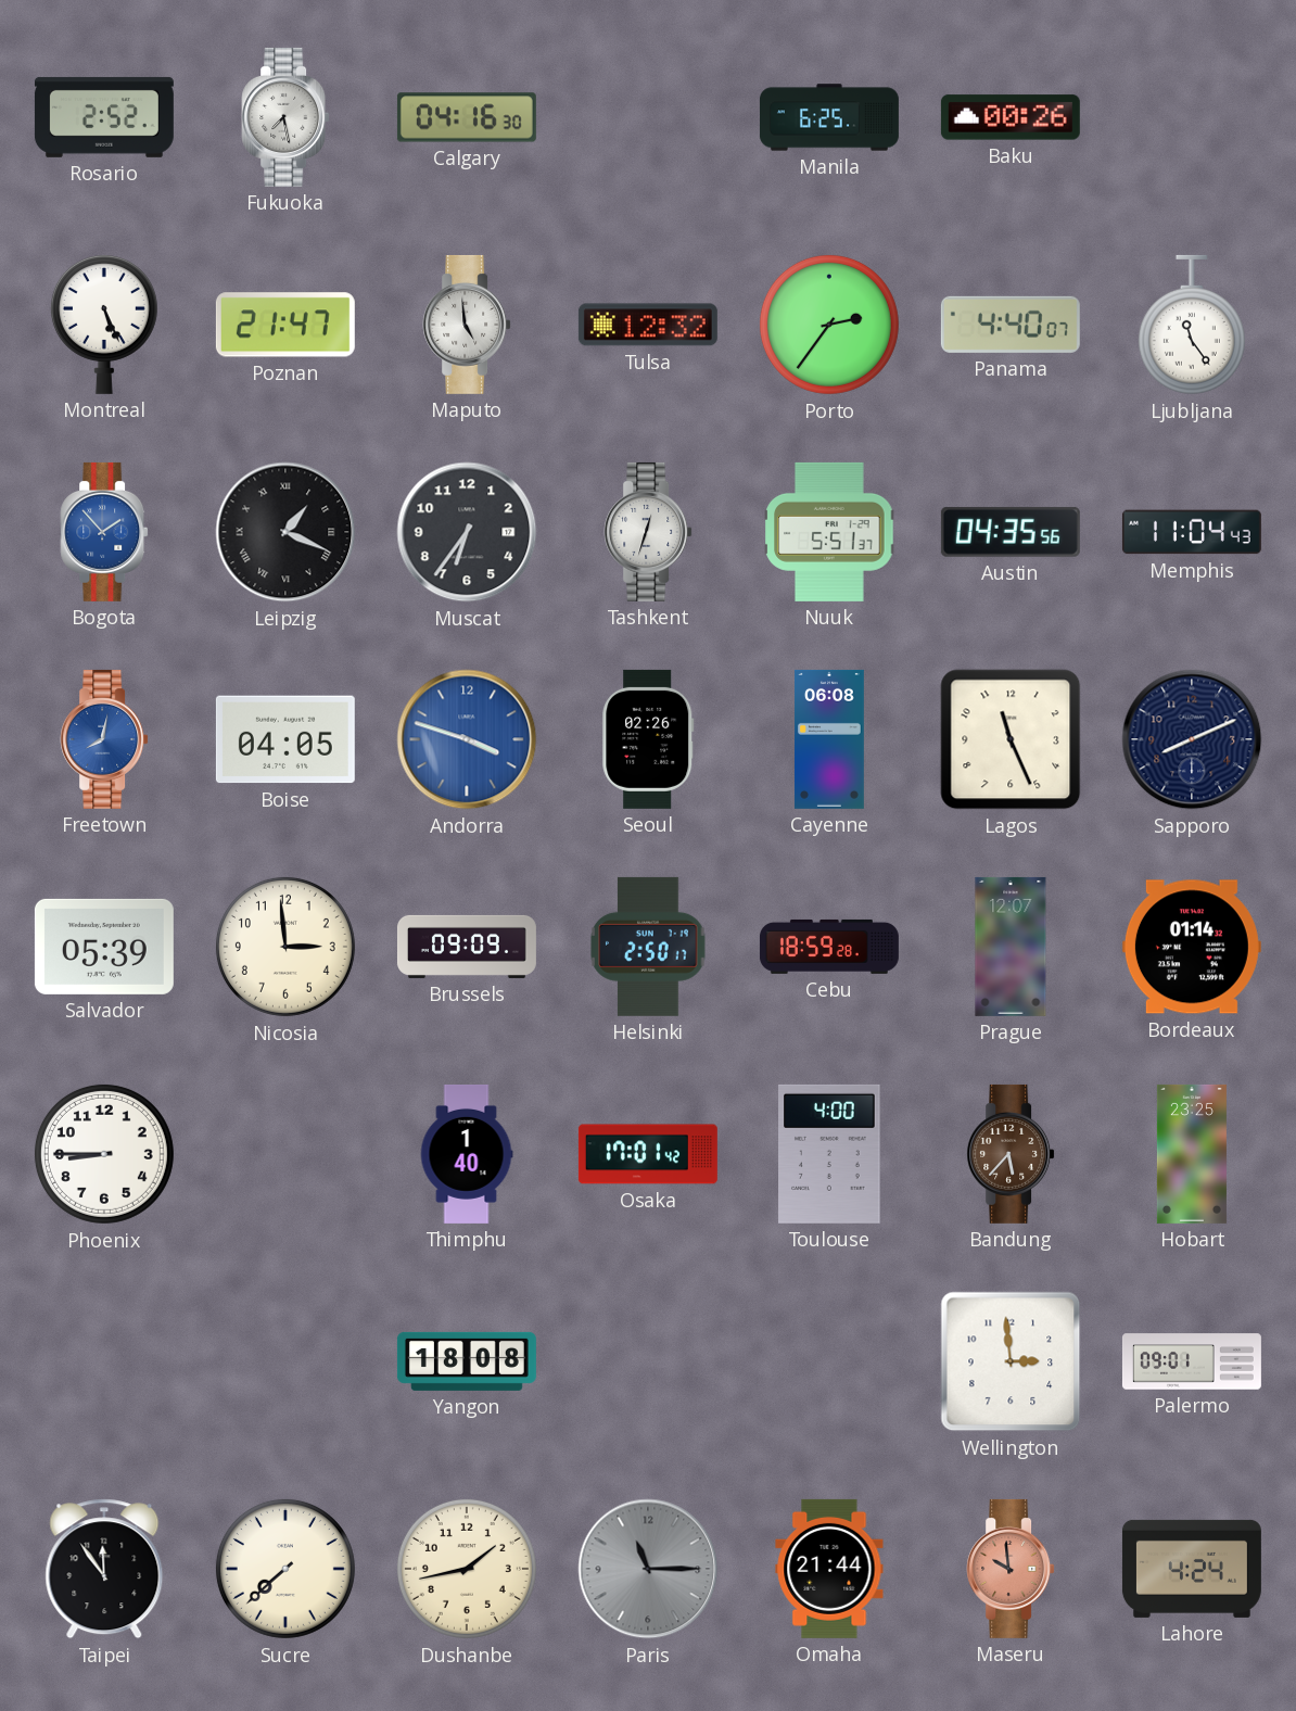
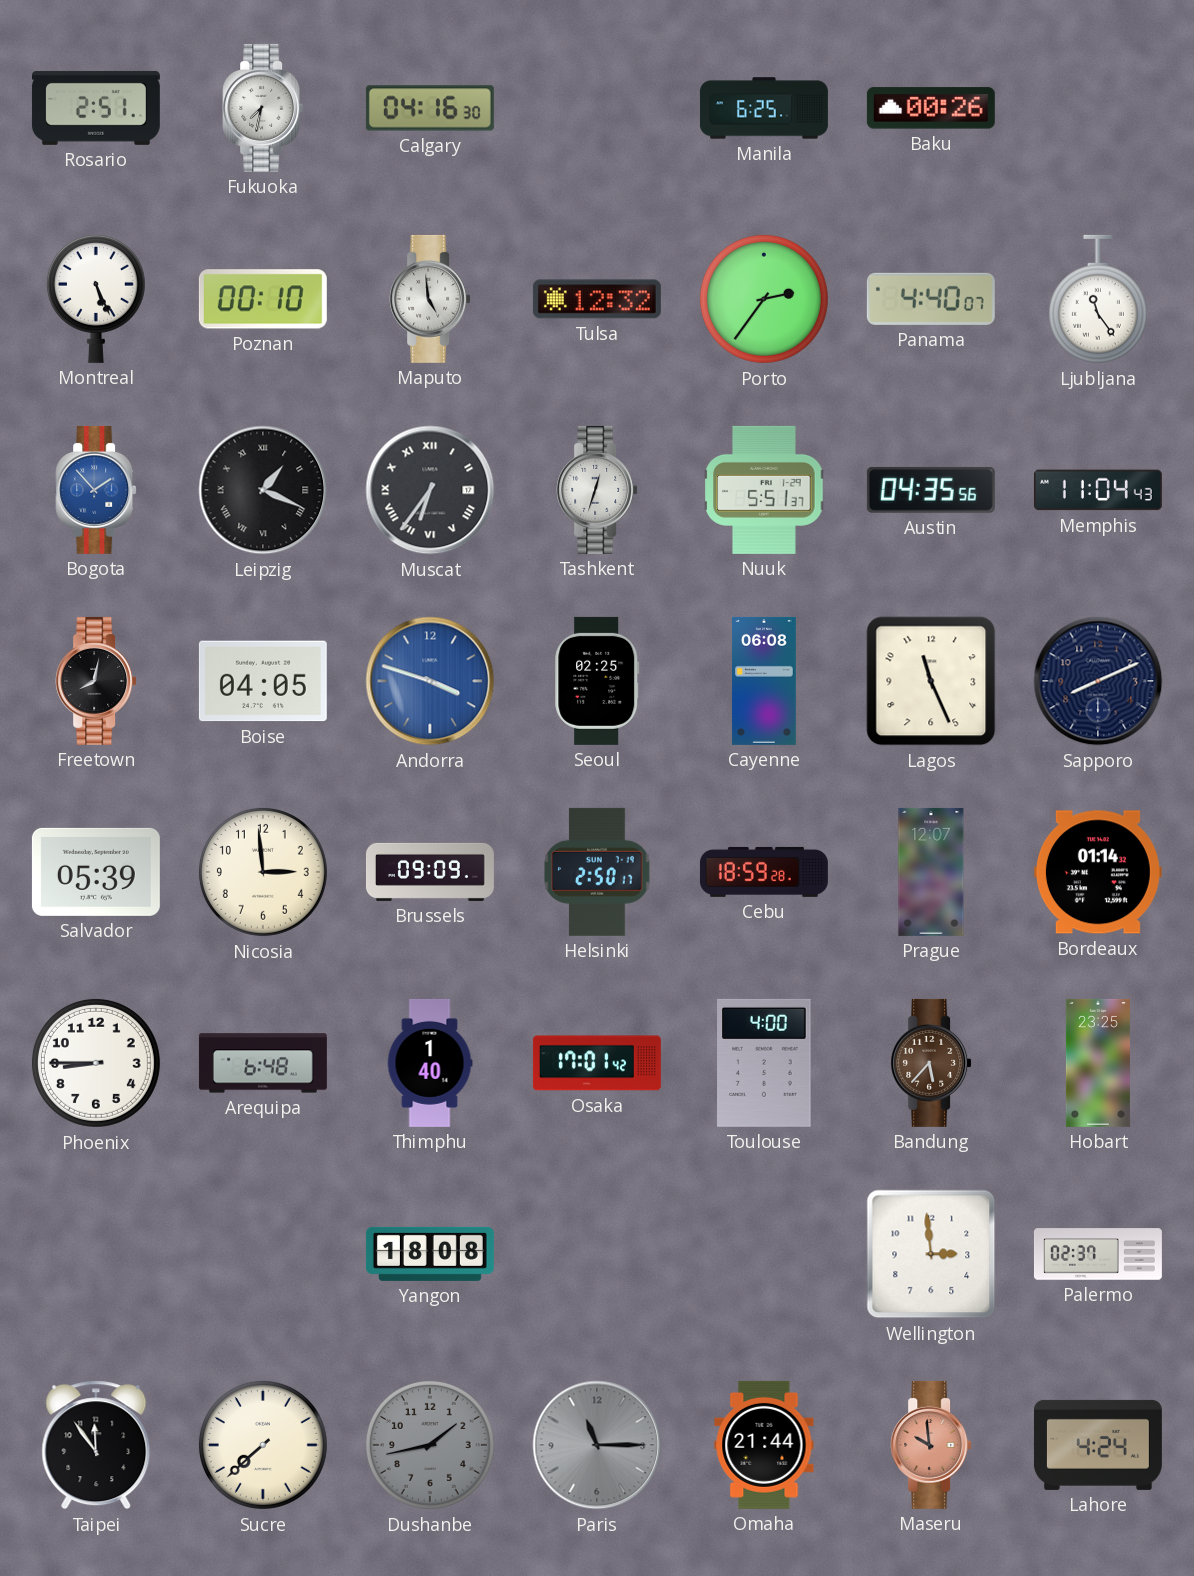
Rosario: 2:52 -> 2:51 (96, 108)
Fukuoka: 7:28 -> 7:32 (263, 108)
Poznan: 21:47 -> 00:10 (263, 299)
Muscat numerals: Arabic -> Roman (430, 490)
Freetown dial: blue -> black (96, 681)
Seoul: 02:26 -> 02:25 (597, 681)
Arequipa: none -> 6:48 (263, 1063)
Palermo: 09:01 -> 02:37 (1098, 1254)
Dushanbe dial: cream -> grey (430, 1445)
